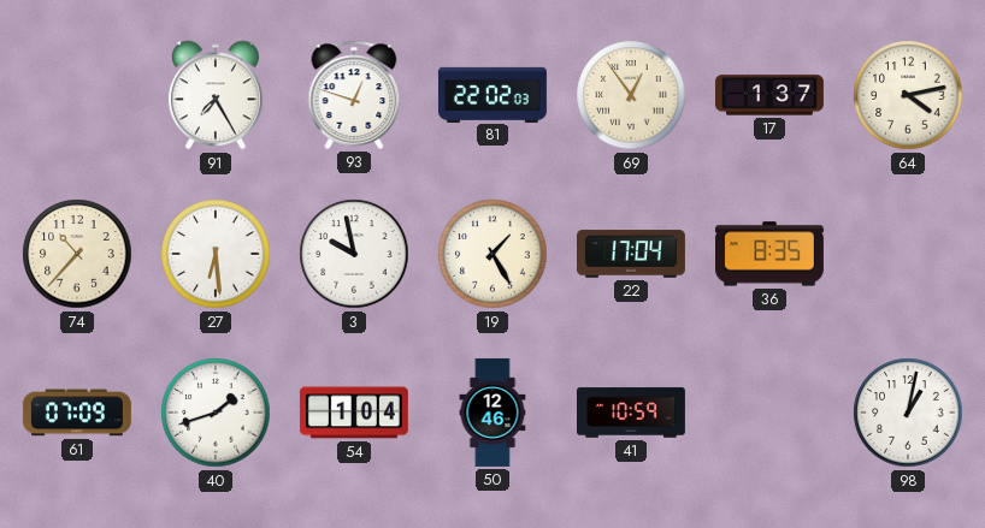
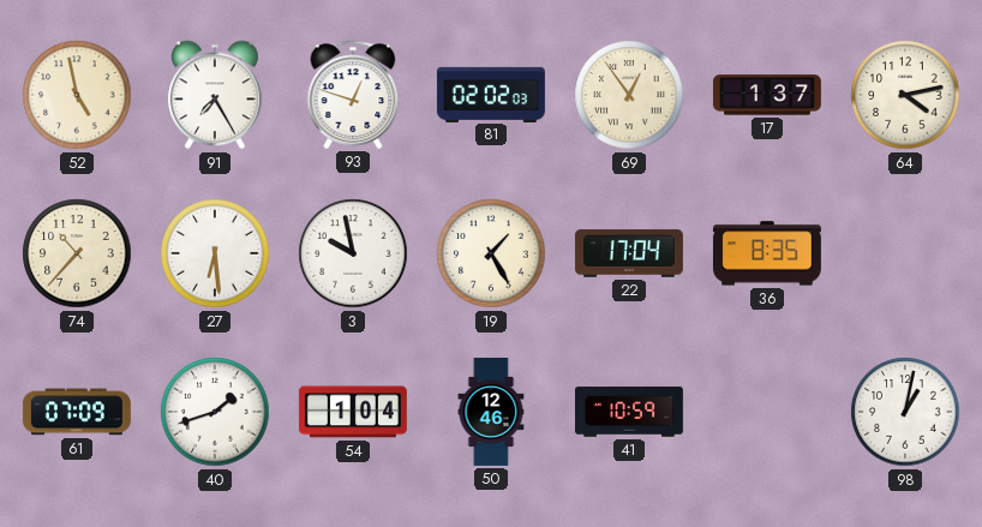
52: none -> 4:58 (77, 95)
81: 22:02 -> 02:02 (491, 94)
